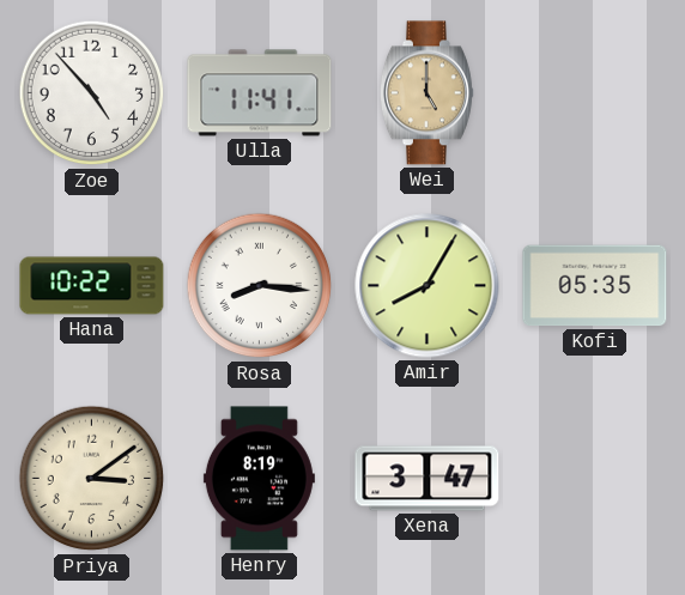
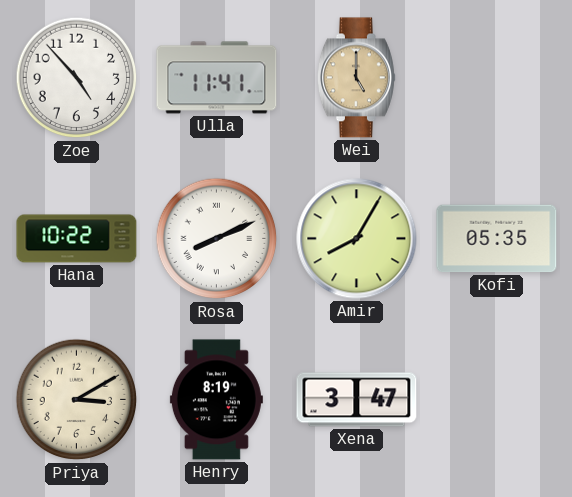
Rosa: 8:16 -> 8:11 (217, 239)
Priya: 3:09 -> 3:10 (77, 400)
